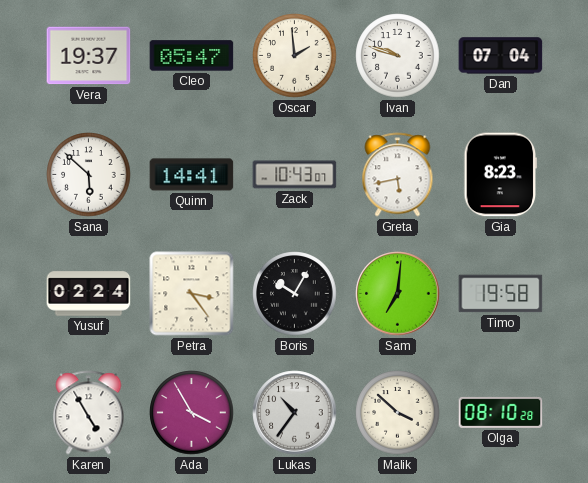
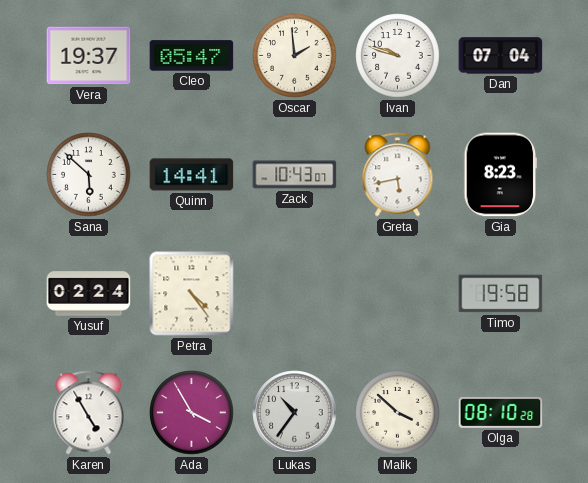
Petra: 3:24 -> 4:24 (192, 294)
Boris: 10:05 -> none (295, 294)
Sam: 7:01 -> none (398, 294)
